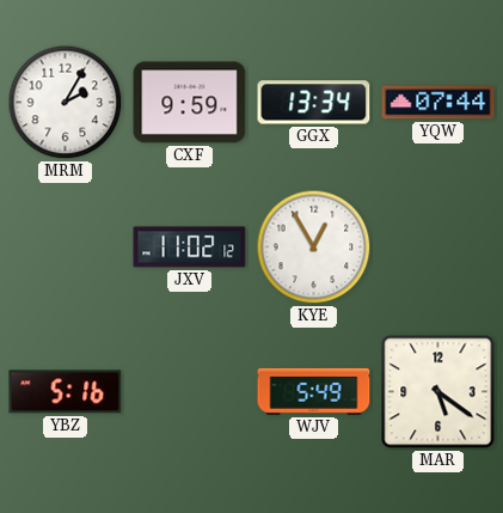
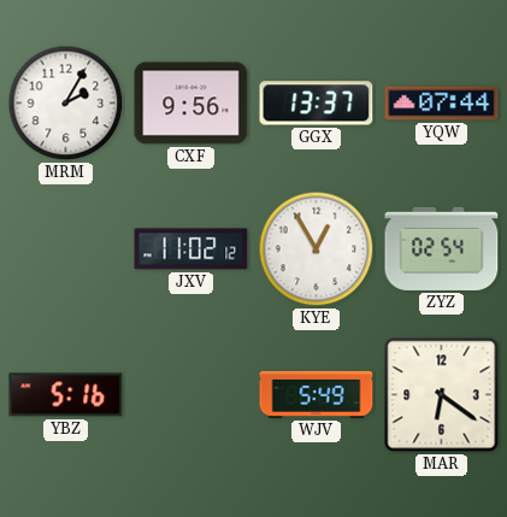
CXF: 9:59 -> 9:56 (191, 104)
GGX: 13:34 -> 13:37 (317, 104)
ZYZ: none -> 02:54 (442, 248)
MAR: 5:21 -> 6:21 (442, 395)
